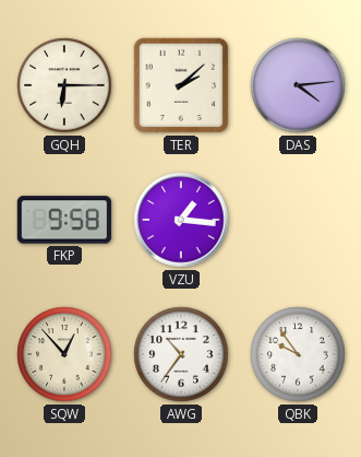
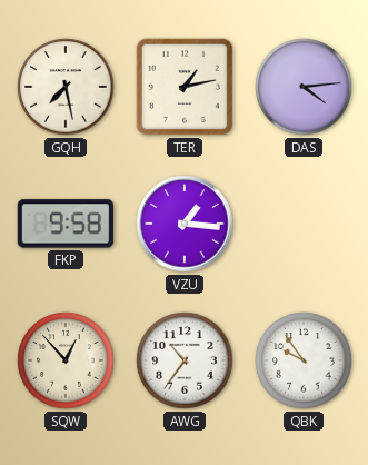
GQH: 6:15 -> 7:28 (66, 87)
TER: 2:08 -> 1:13 (185, 87)
